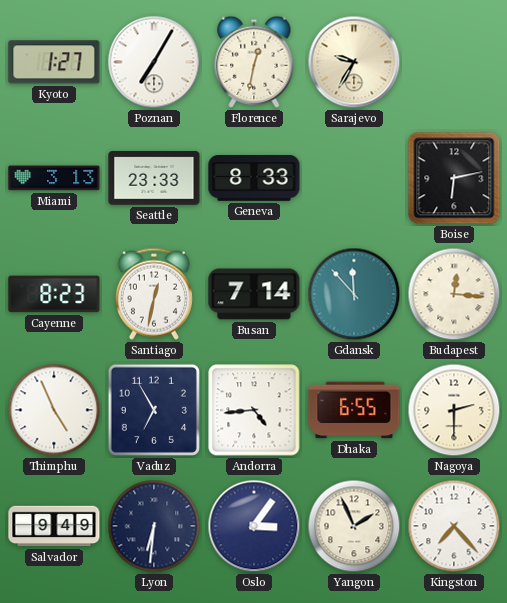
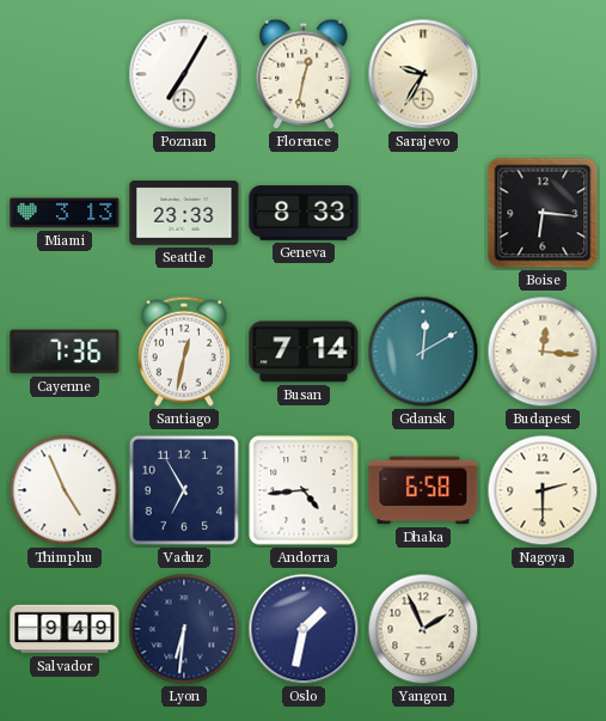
Kyoto: 1:27 -> none (54, 62)
Boise: 6:13 -> 6:16 (543, 213)
Cayenne: 8:23 -> 7:36 (65, 352)
Gdansk: 11:53 -> 12:10 (423, 352)
Dhaka: 6:55 -> 6:58 (423, 490)
Oslo: 3:06 -> 1:32 (304, 629)
Kingston: 7:23 -> none (454, 526)
